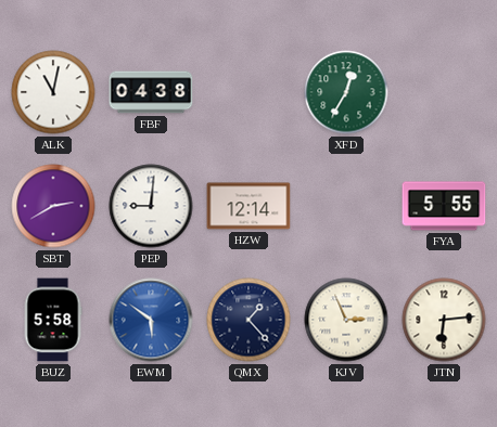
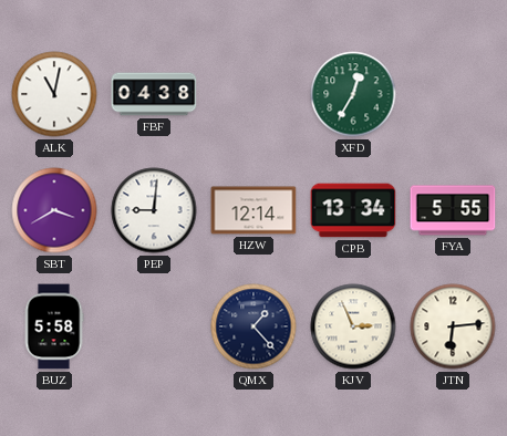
SBT: 2:40 -> 3:40 (54, 210)
CPB: none -> 13:34 (353, 210)
EWM: 5:51 -> none (151, 320)
